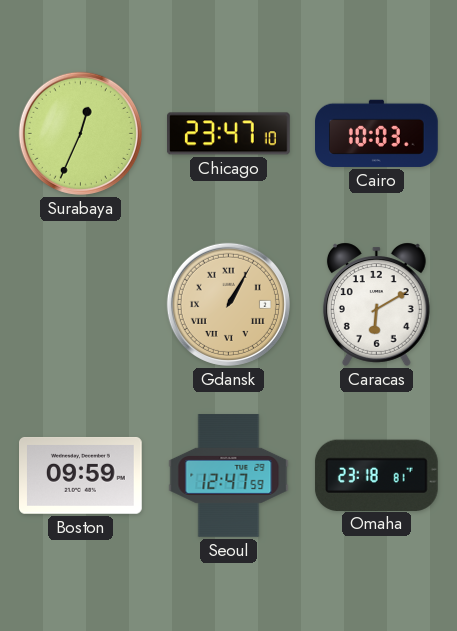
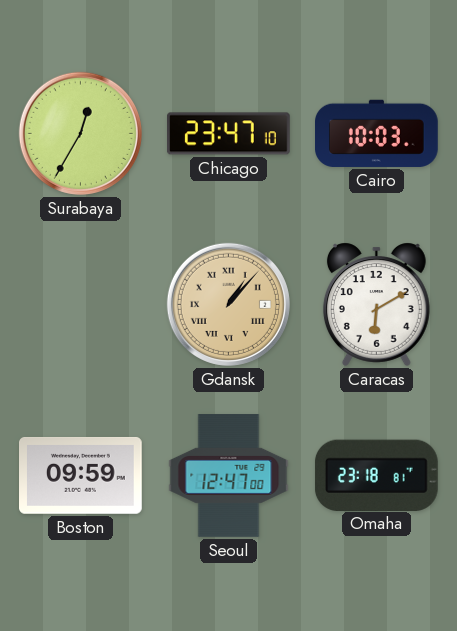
Surabaya: 12:34 -> 12:35 (80, 133)
Gdansk: 1:05 -> 1:07 (228, 304)
Seoul: 12:47:59 -> 12:47:00 (229, 476)
